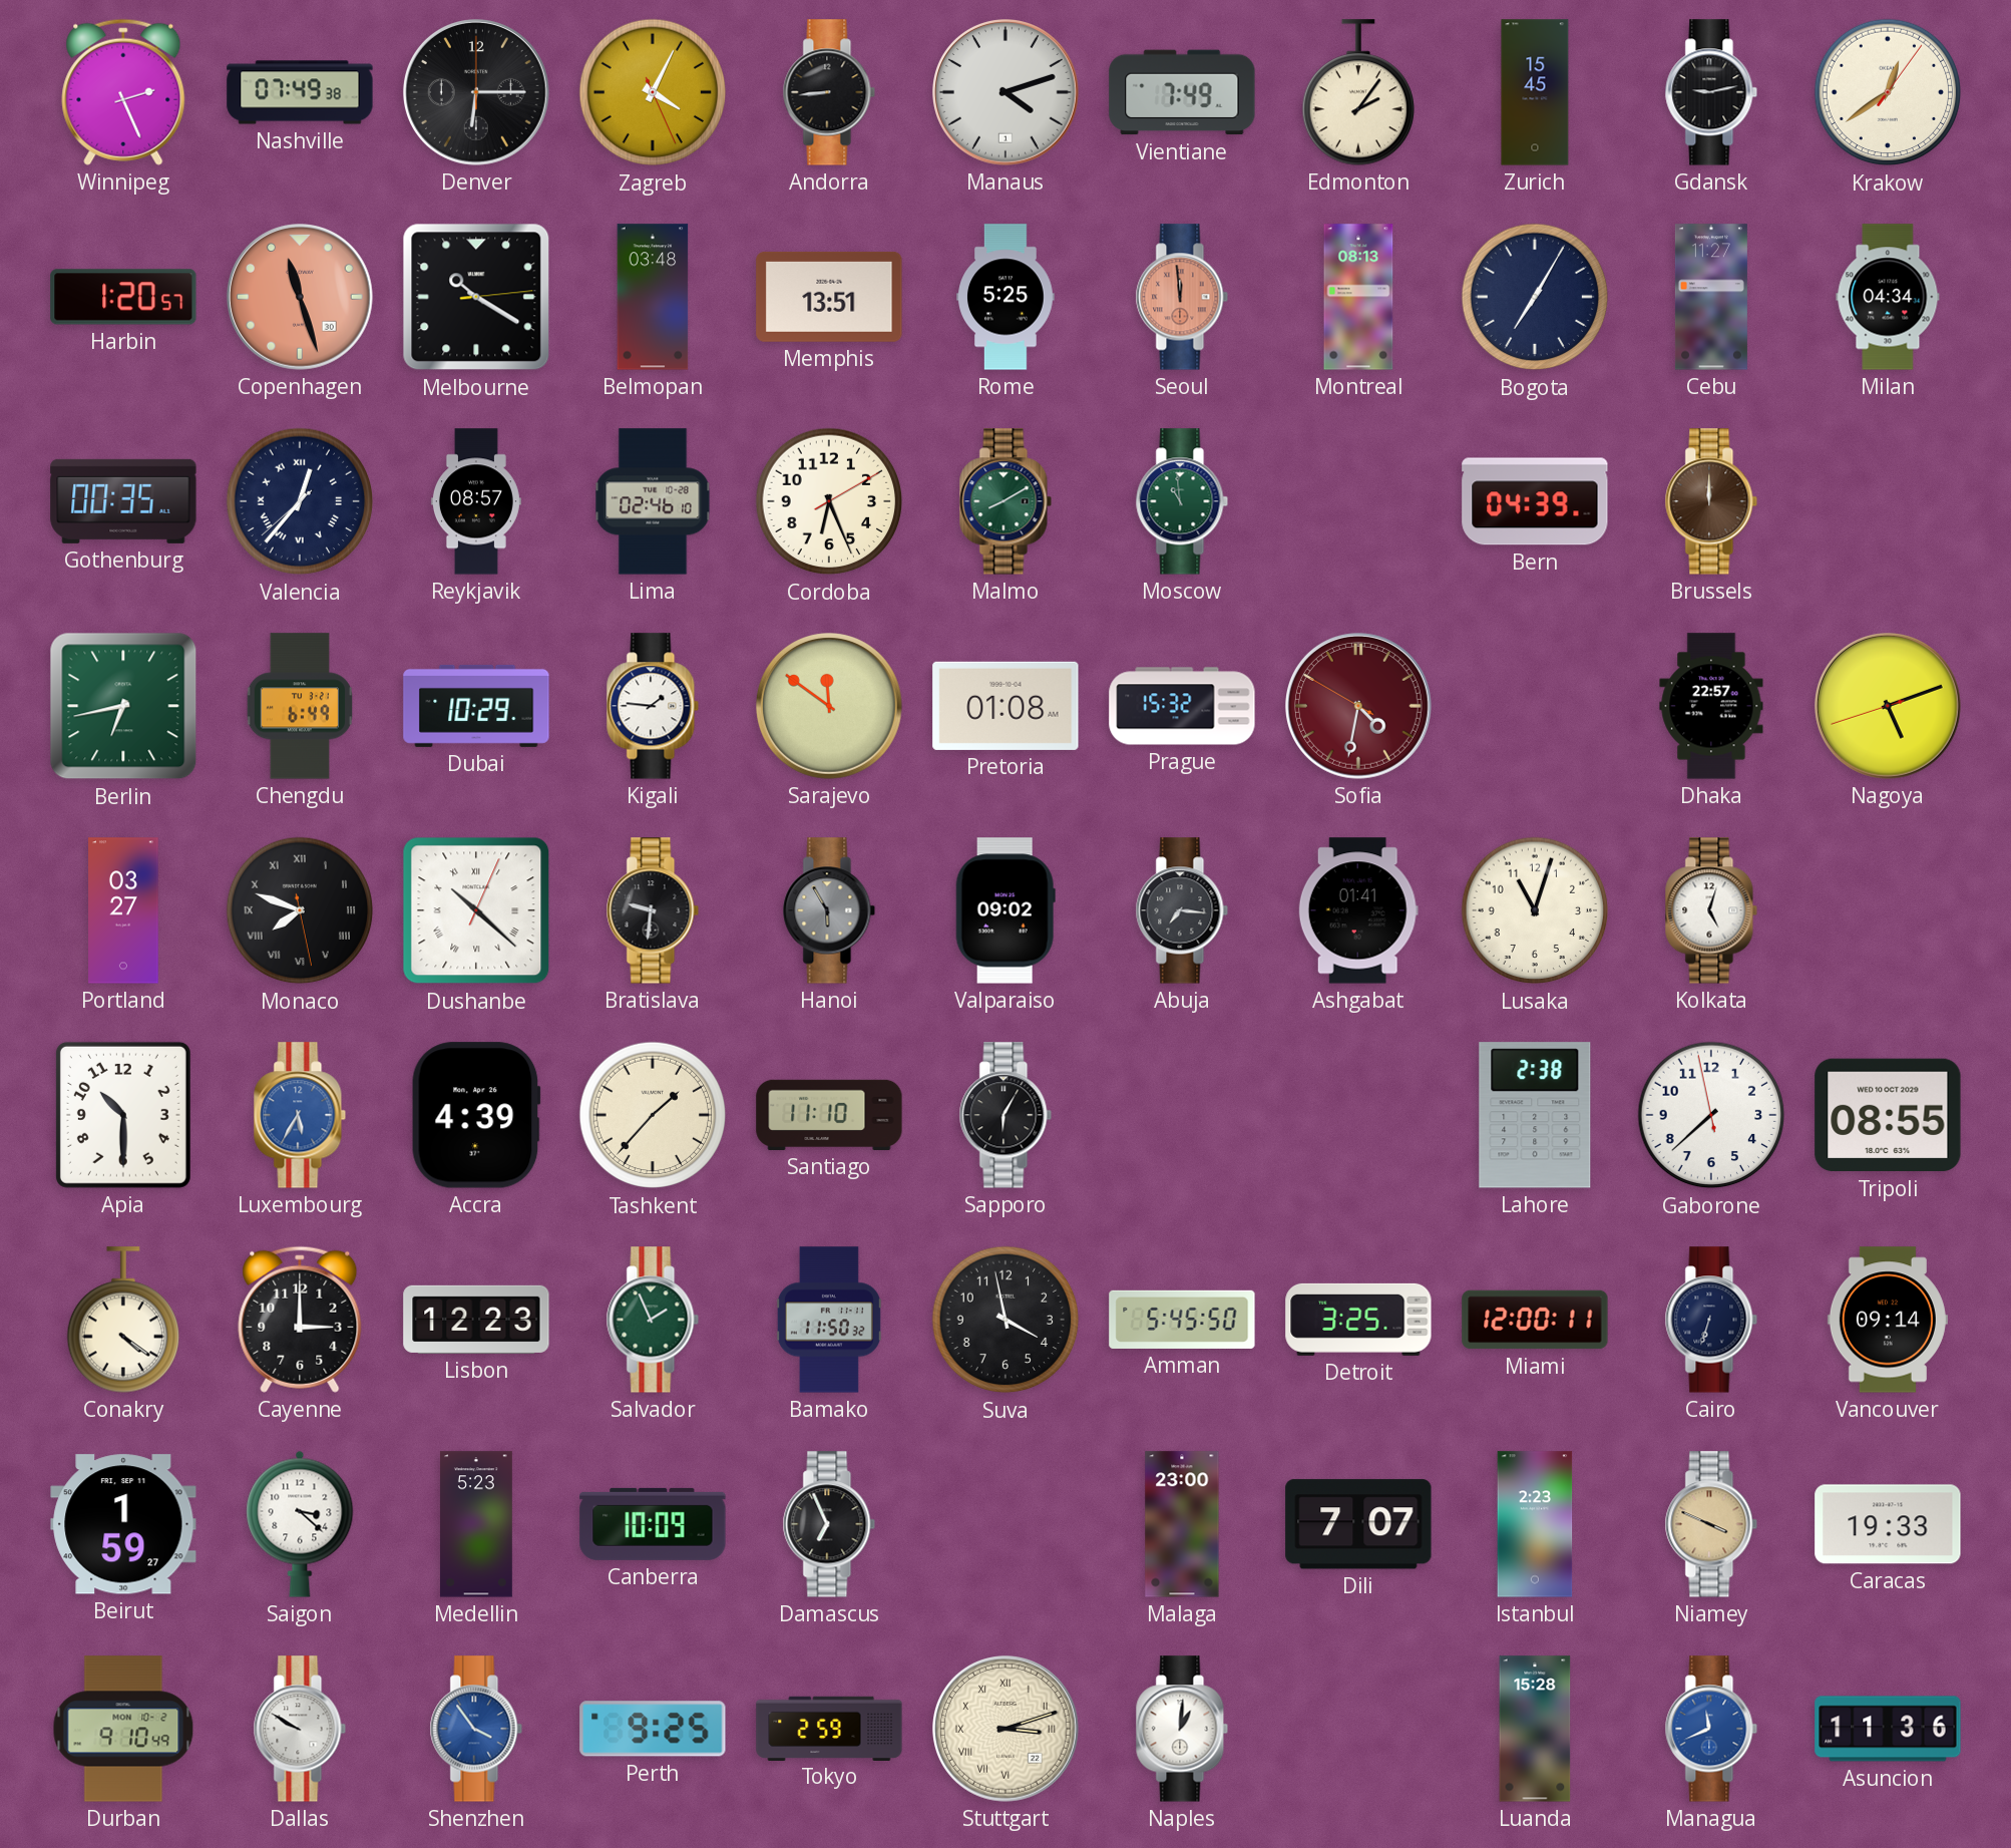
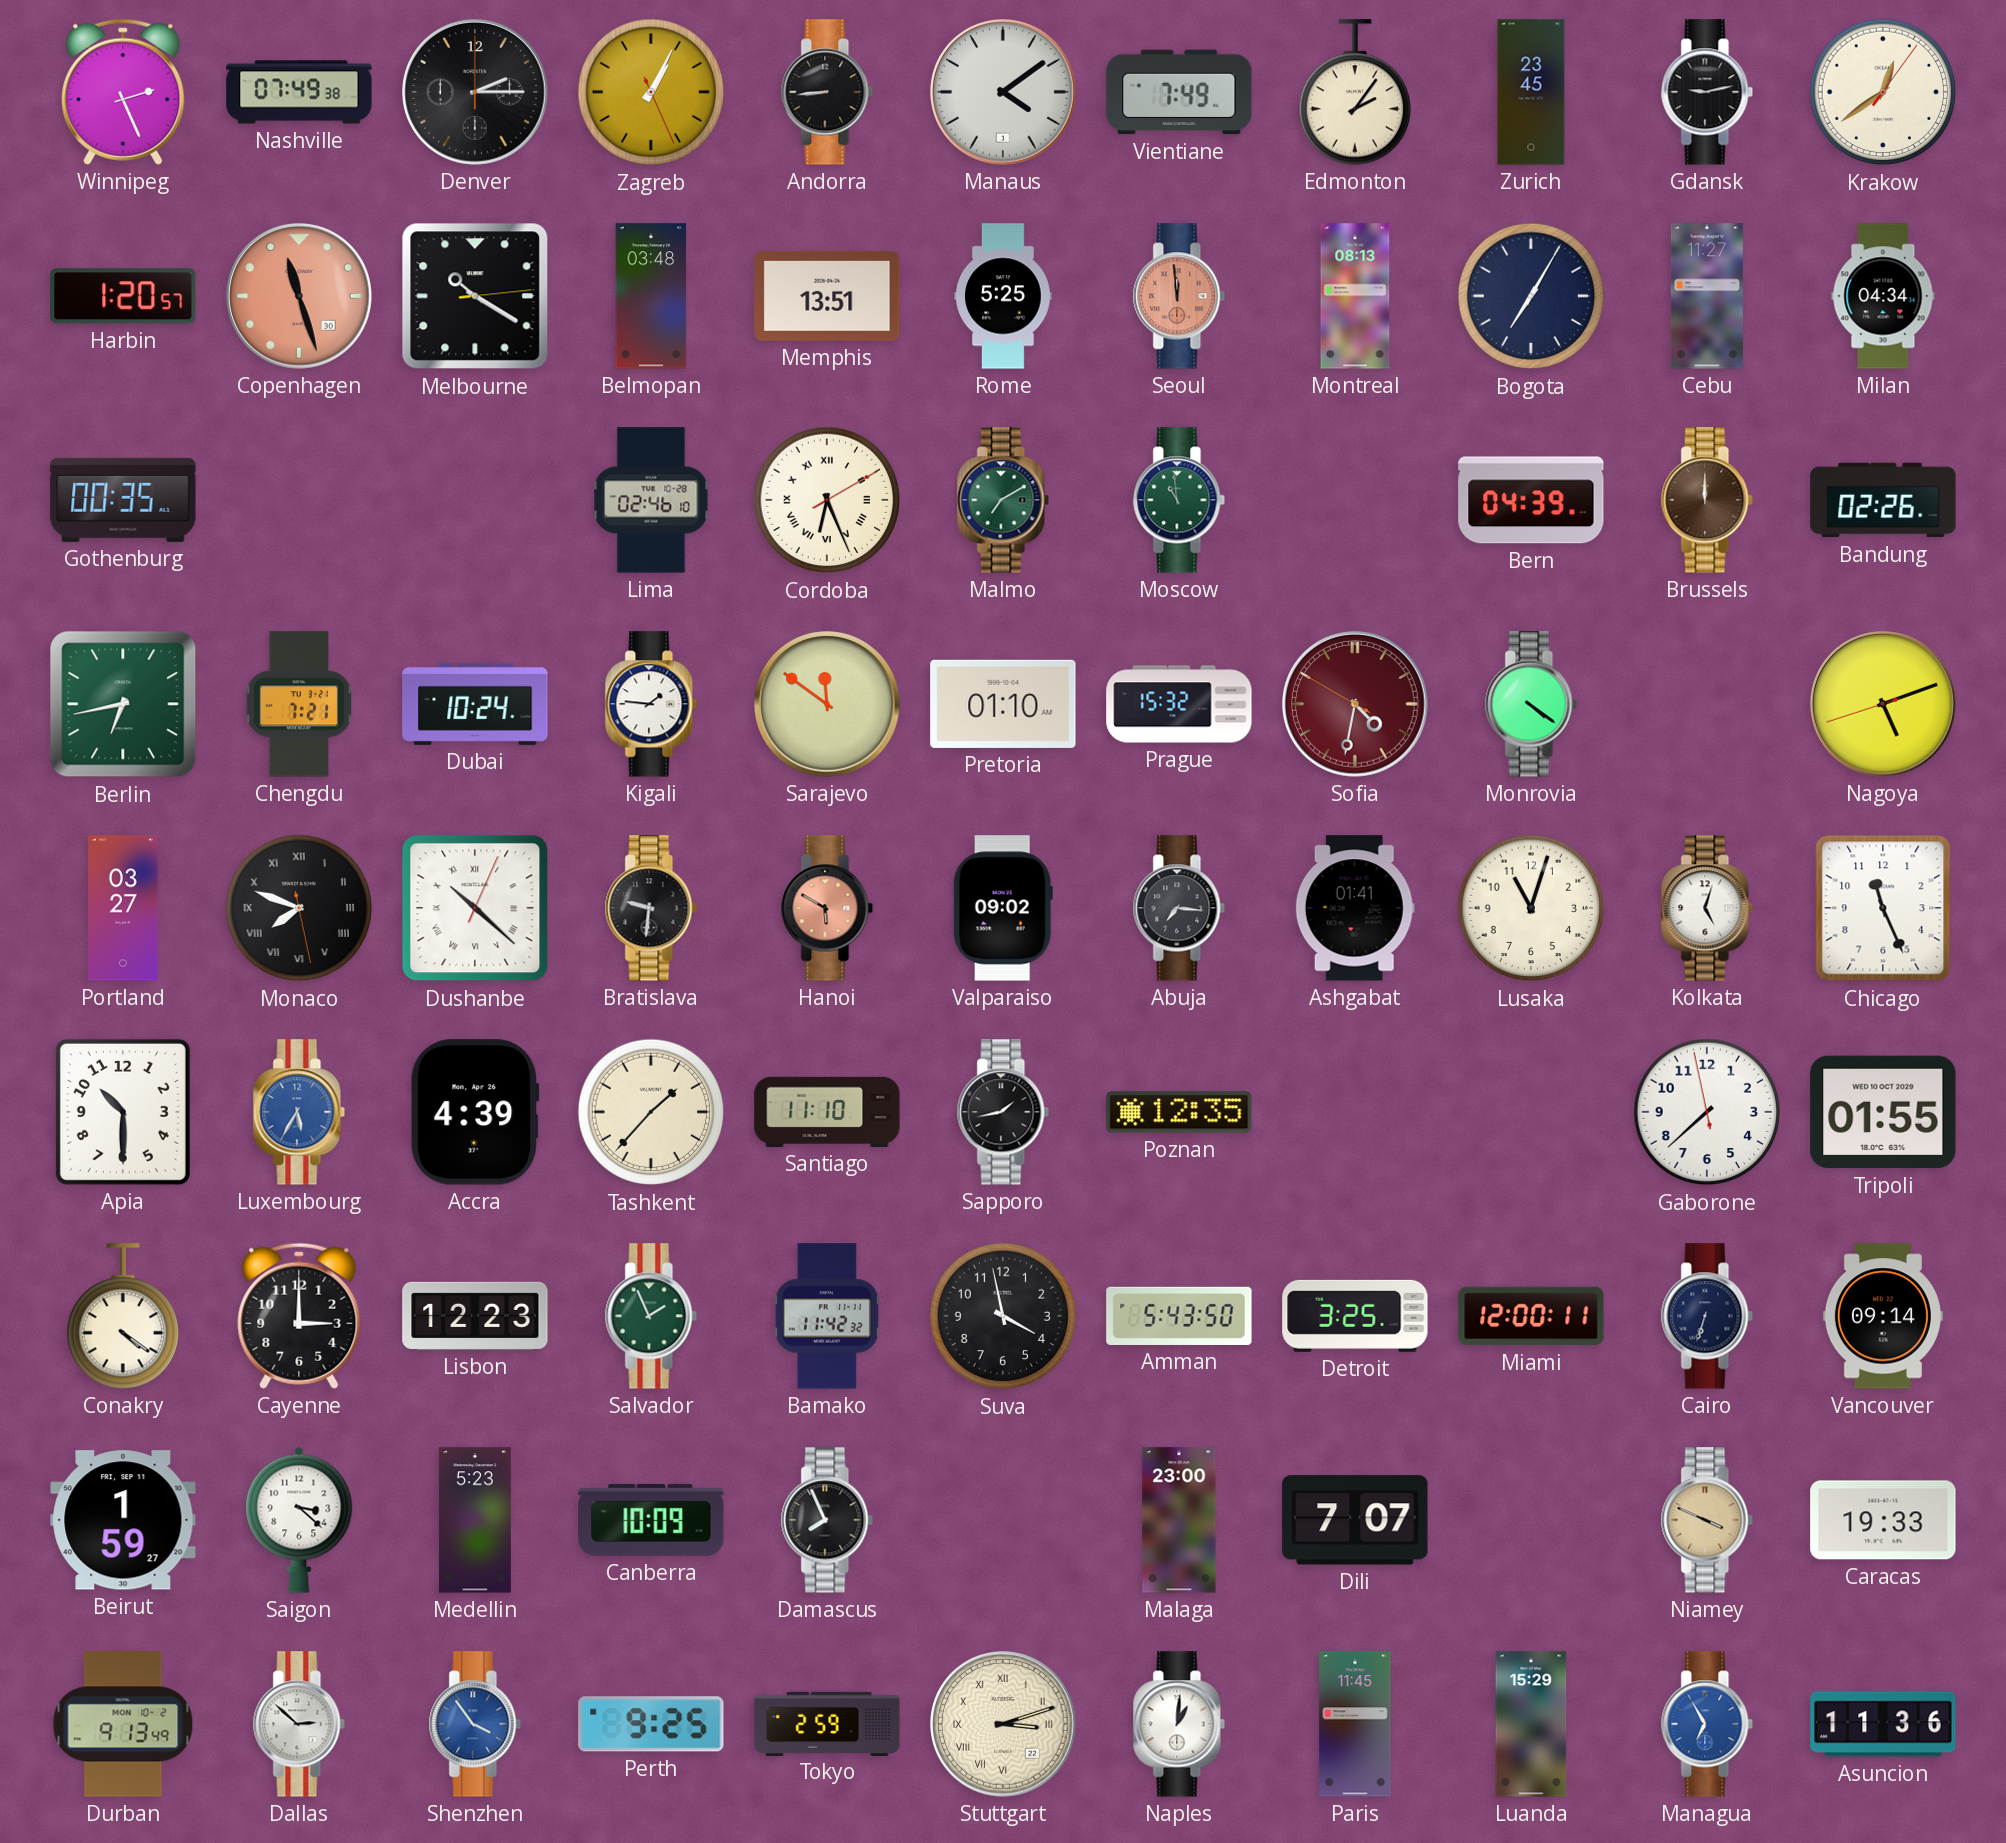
Denver: 6:15 -> 2:15 (476, 93)
Zagreb: 4:04 -> 1:04 (651, 92)
Manaus: 4:12 -> 4:09 (1004, 93)
Zurich: 15:45 -> 23:45 (1531, 92)
Valencia: 12:36 -> none (300, 501)
Reykjavik: 08:57 -> none (476, 501)
Cordoba numerals: Arabic -> Roman (827, 500)
Malmo: 8:10 -> 7:10 (1003, 500)
Bandung: none -> 02:26 (1883, 500)
Chengdu: 6:49 -> 7:21 (298, 704)
Dubai: 10:29 -> 10:24 (475, 704)
Pretoria: 01:08 -> 01:10 (1003, 704)
Monrovia: none -> 4:21 (1531, 704)
Dhaka: 22:57 -> none (1711, 706)
Hanoi: 5:55 -> 5:50 (827, 908)
Hanoi dial: grey -> salmon (827, 908)
Chicago: none -> 11:26 (1883, 908)
Sapporo: 6:05 -> 1:43 (1003, 1112)
Poznan: none -> 12:35 (1179, 1112)
Lahore: 2:38 -> none (1535, 1115)
Tripoli: 08:55 -> 01:55 (1883, 1112)
Bamako: 11:50 -> 11:42 (827, 1316)
Amman: 5:45 -> 5:43 (1179, 1316)
Damascus: 6:56 -> 7:56 (827, 1520)
Istanbul: 2:23 -> none (1535, 1524)
Durban: 9:10 -> 9:13 (123, 1724)
Dallas: 9:50 -> 2:52 (299, 1724)
Paris: none -> 11:45 (1355, 1724)
Luanda: 15:28 -> 15:29 (1531, 1724)
Managua: 11:41 -> 6:55 (1707, 1724)
